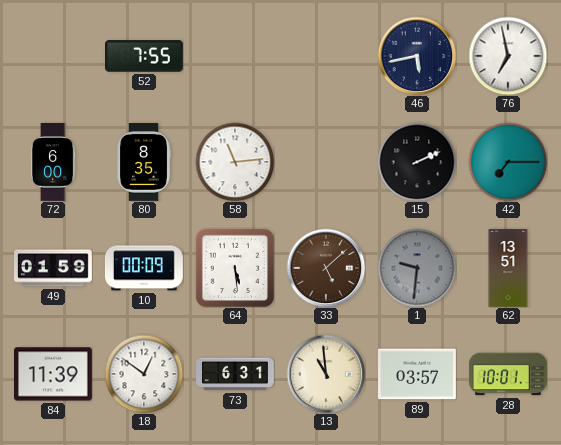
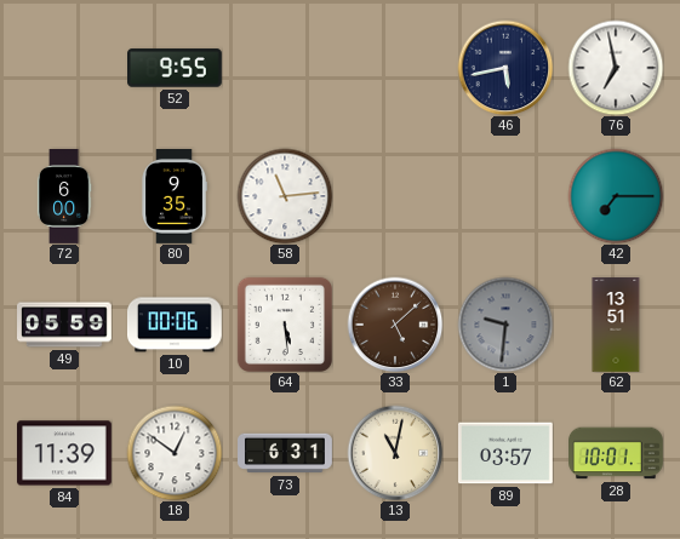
52: 7:55 -> 9:55 (176, 68)
80: 8:35 -> 9:35 (175, 197)
15: 2:11 -> none (417, 162)
49: 01:59 -> 05:59 (65, 325)
10: 00:09 -> 00:06 (176, 325)
13: 10:59 -> 11:02 (395, 453)
